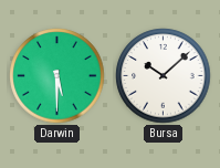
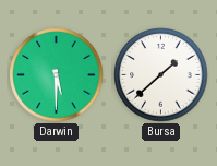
Bursa: 10:08 -> 1:38 (161, 75)
